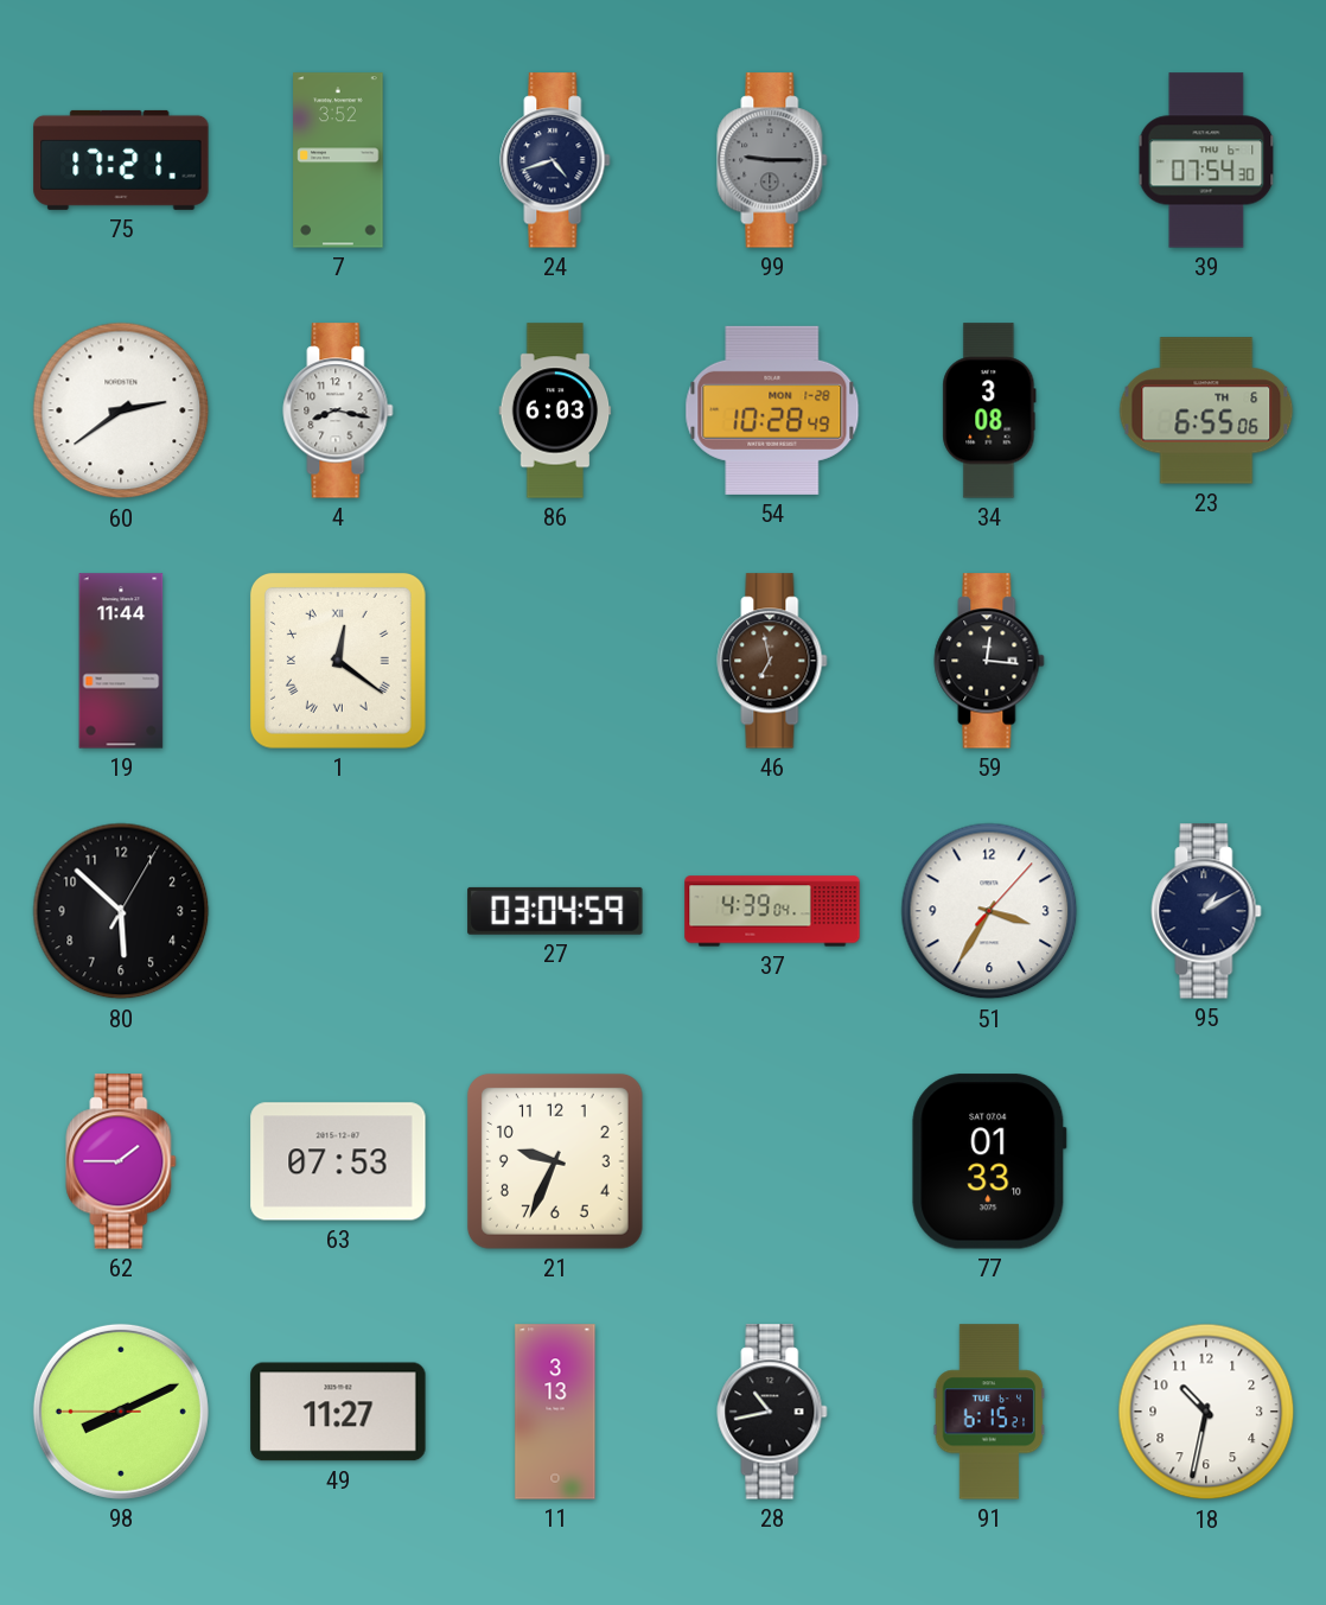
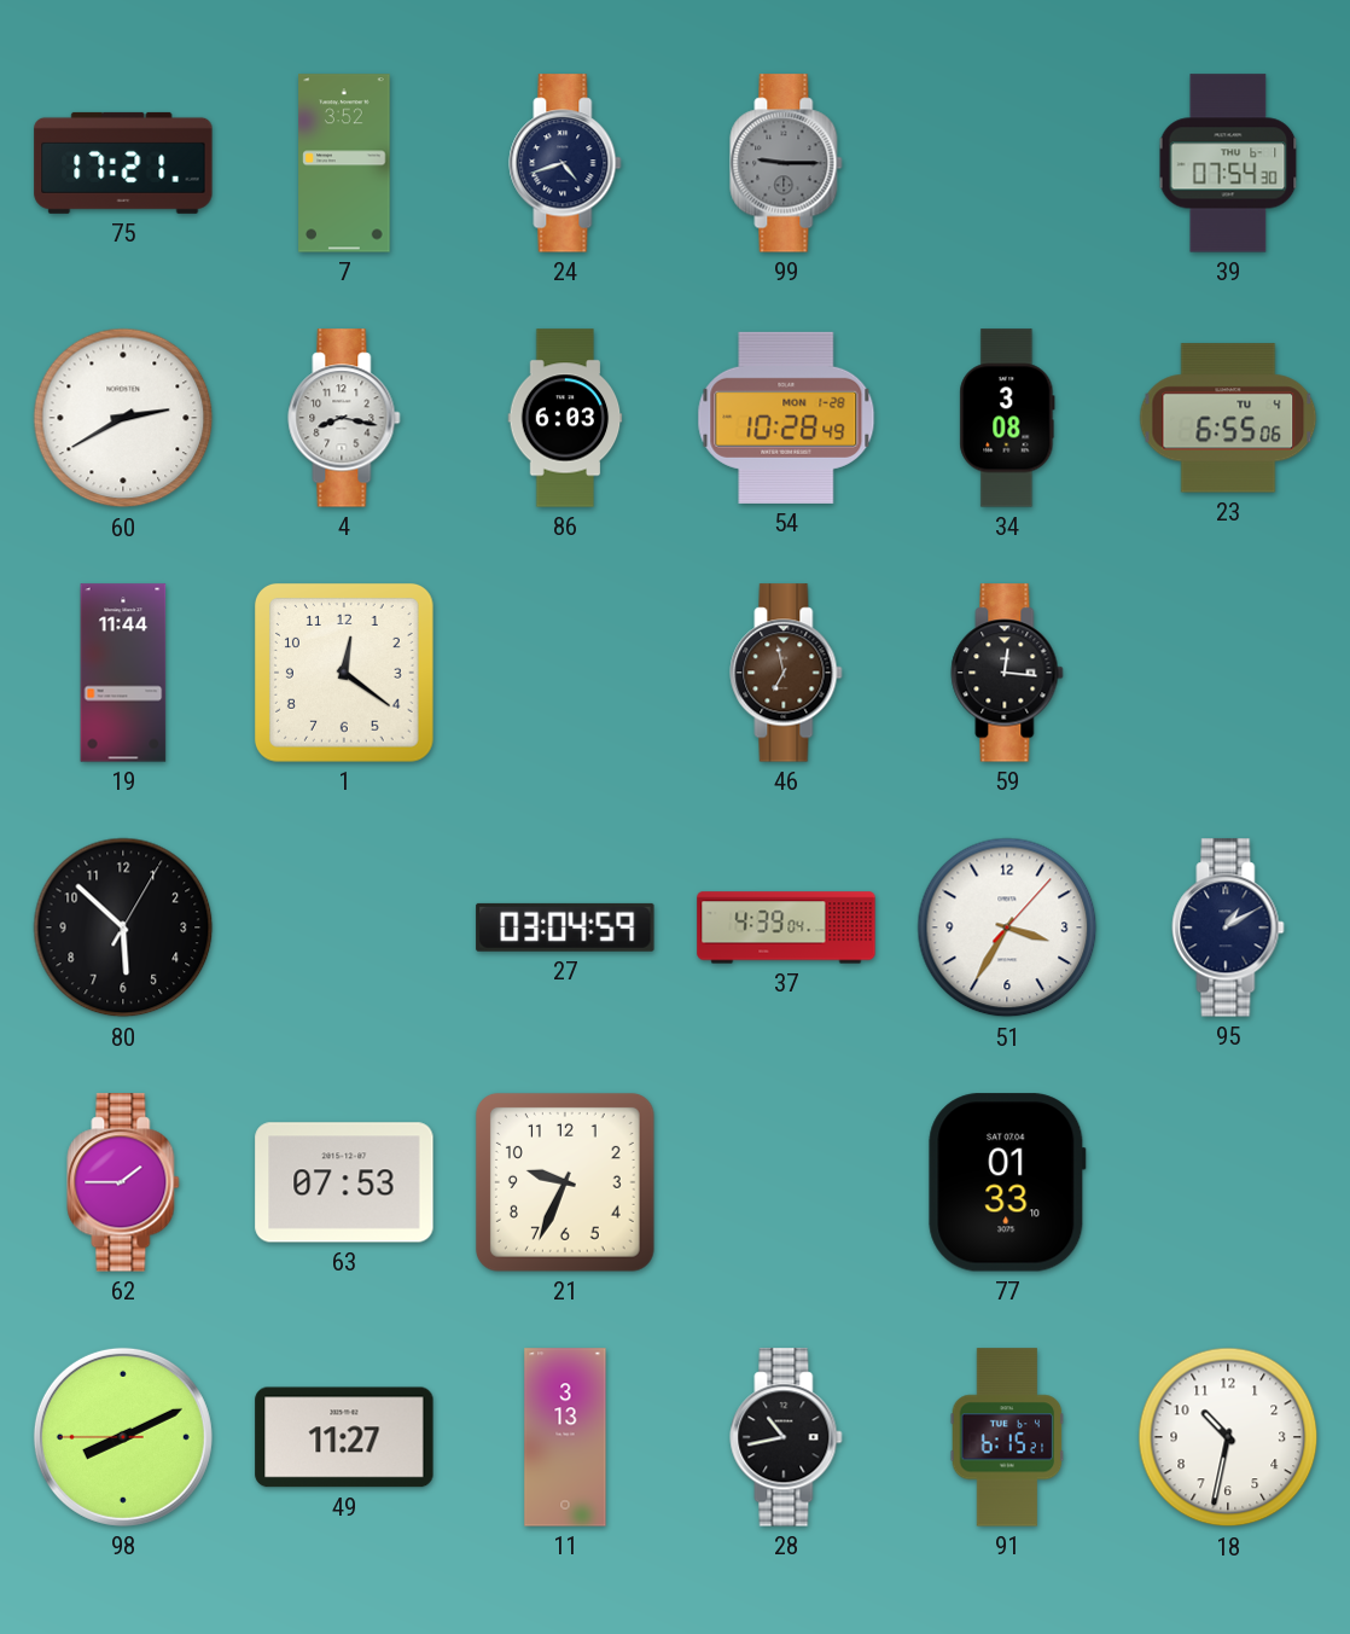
60: 2:39 -> 2:40 (123, 418)
23 date: TH 6 -> TU 4 (1228, 418)
1 numerals: Roman -> Arabic (344, 673)
